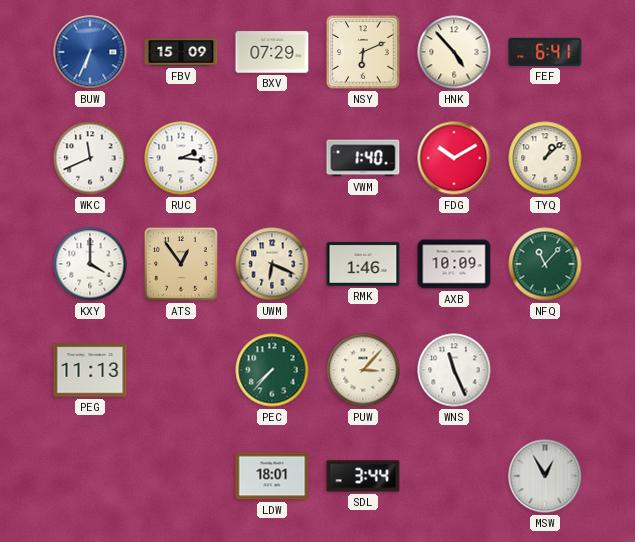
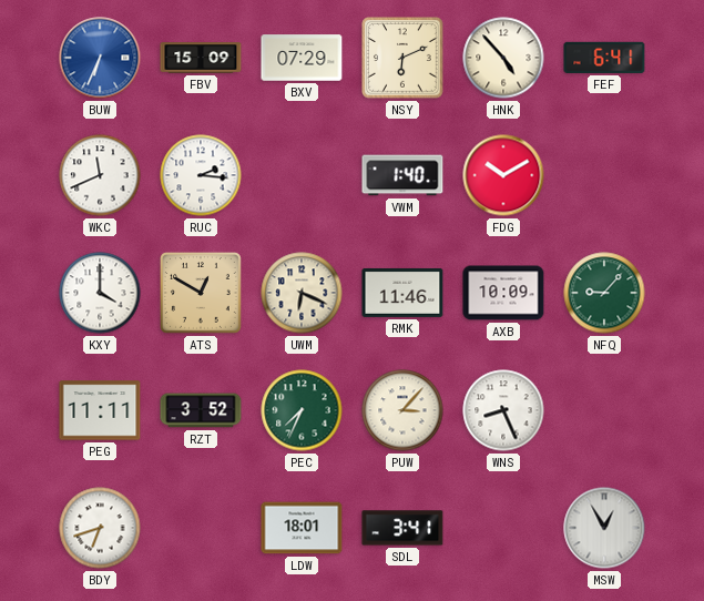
TYQ: 1:08 -> none (545, 158)
ATS: 12:54 -> 12:50 (202, 294)
RMK: 1:46 -> 11:46 (402, 293)
NFQ: 11:07 -> 9:07 (604, 293)
PEG: 11:13 -> 11:11 (100, 410)
RZT: none -> 3:52 (201, 410)
PEC: 7:37 -> 7:34 (302, 410)
WNS: 11:26 -> 8:26 (503, 410)
BDY: none -> 6:42 (100, 528)
SDL: 3:44 -> 3:41 (402, 528)
